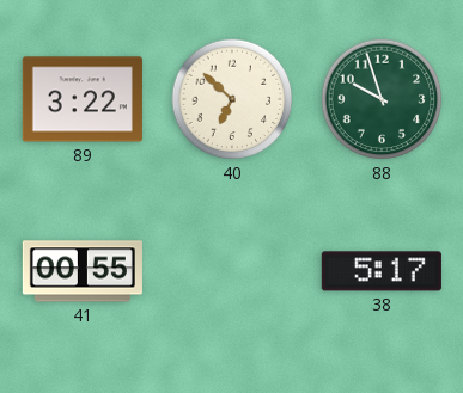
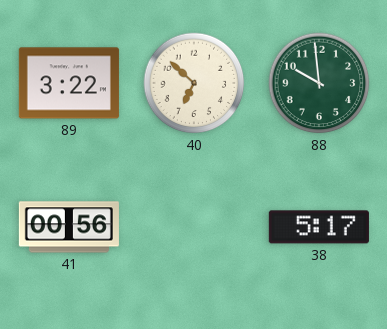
88: 9:57 -> 9:59 (319, 83)
41: 00:55 -> 00:56 (69, 227)
